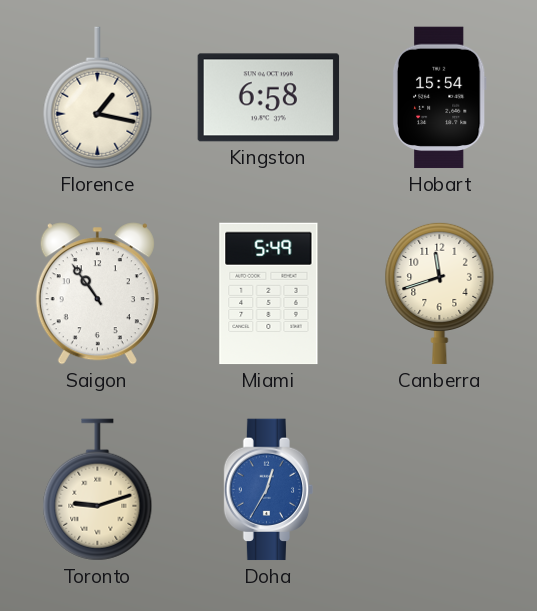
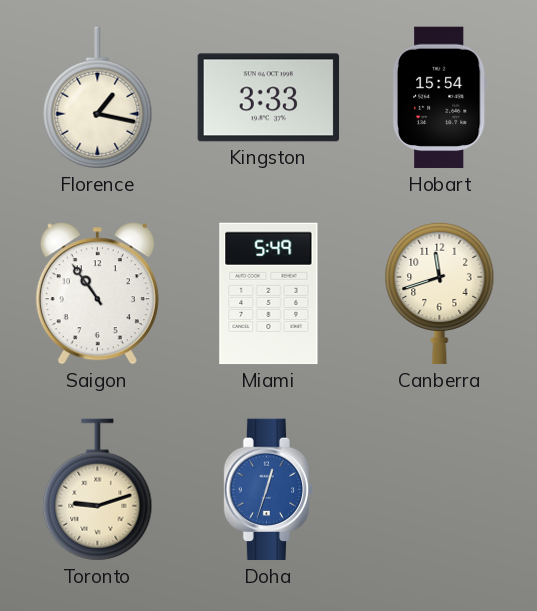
Kingston: 6:58 -> 3:33 (269, 98)
Doha: 12:35 -> 12:33 (269, 490)
